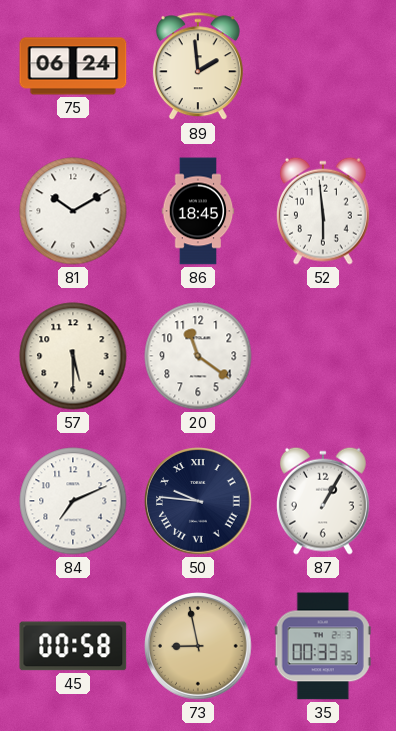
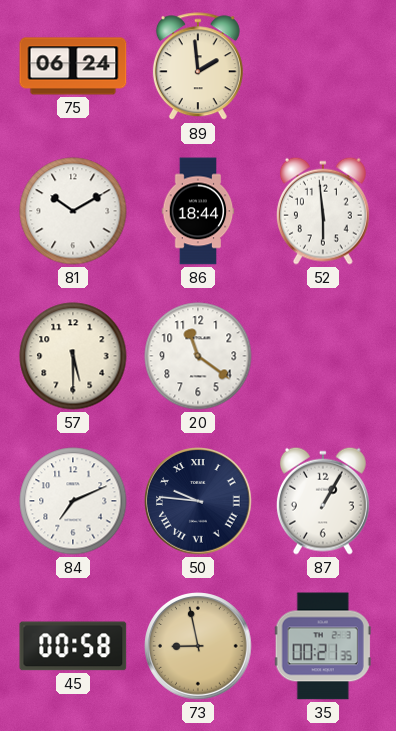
86: 18:45 -> 18:44 (198, 211)
35: 00:33 -> 00:21 (323, 646)
